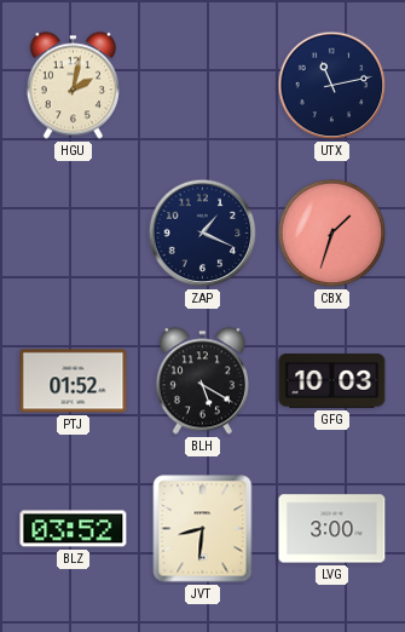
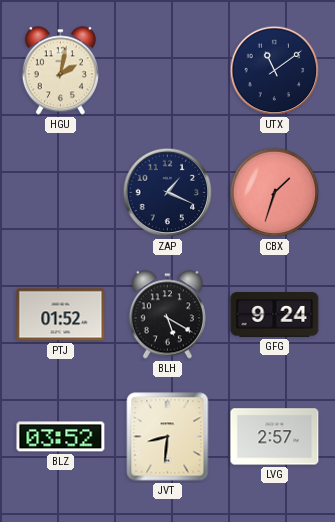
UTX: 11:13 -> 11:09 (275, 71)
GFG: 10:03 -> 9:24 (275, 315)
LVG: 3:00 -> 2:57 (275, 437)
